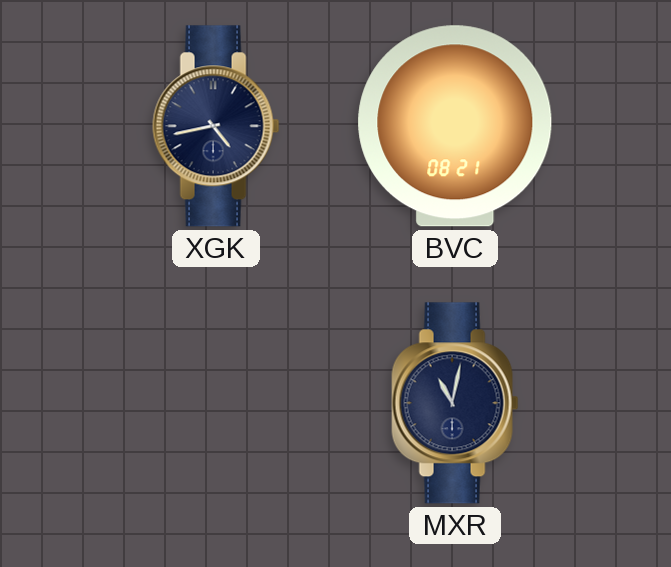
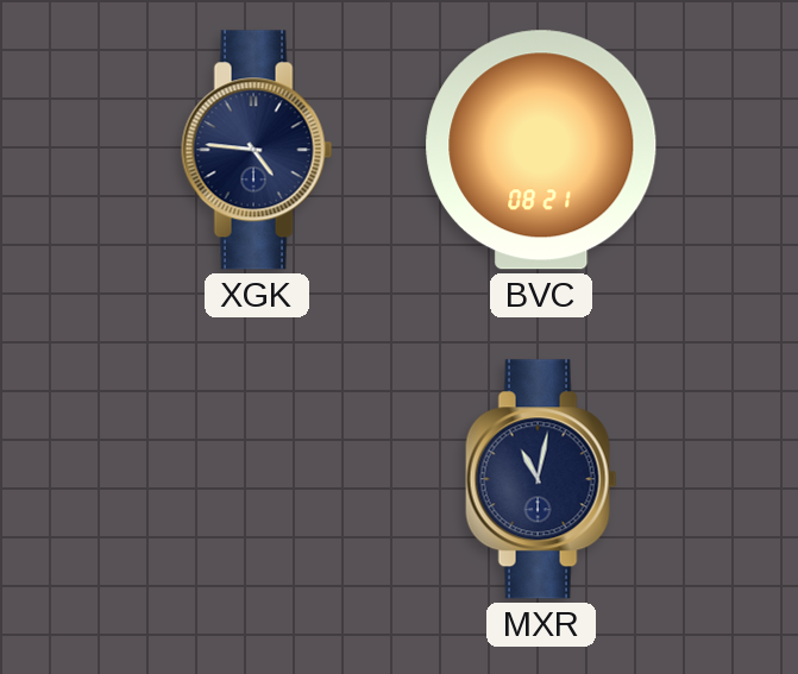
XGK: 4:43 -> 4:46 (257, 150)
